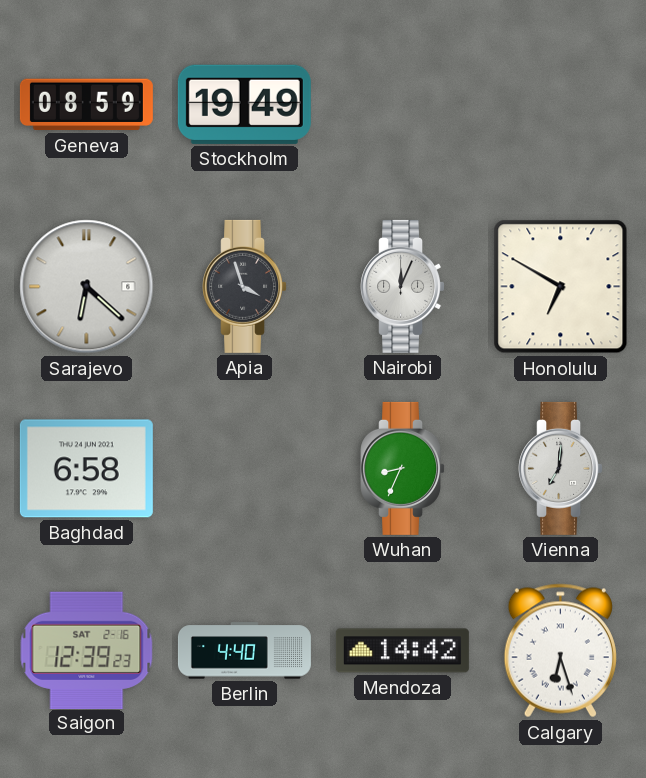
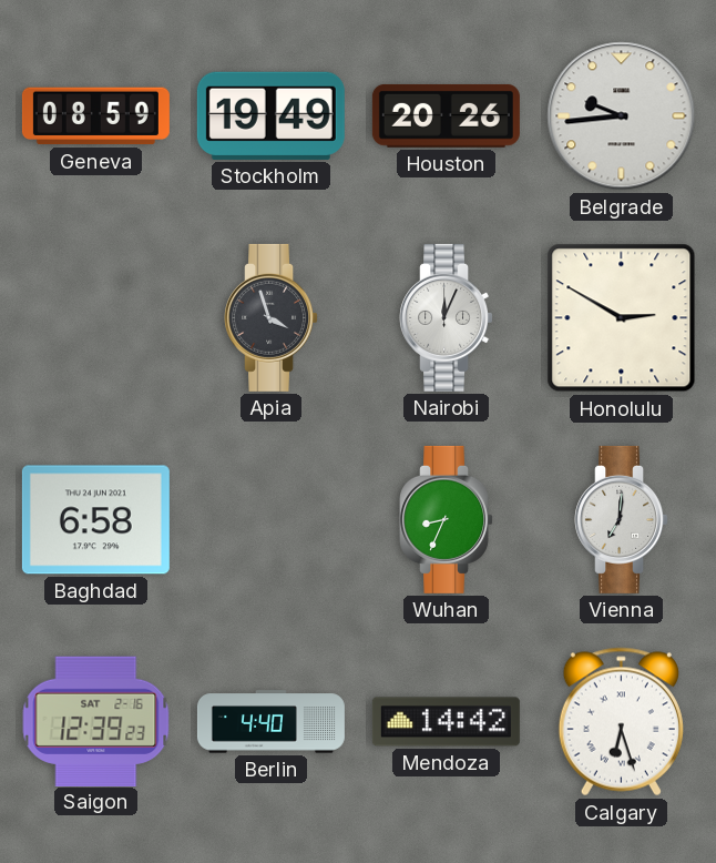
Houston: none -> 20:26 (446, 115)
Belgrade: none -> 9:44 (622, 116)
Sarajevo: 6:22 -> none (87, 287)
Honolulu: 6:50 -> 2:50 (622, 318)
